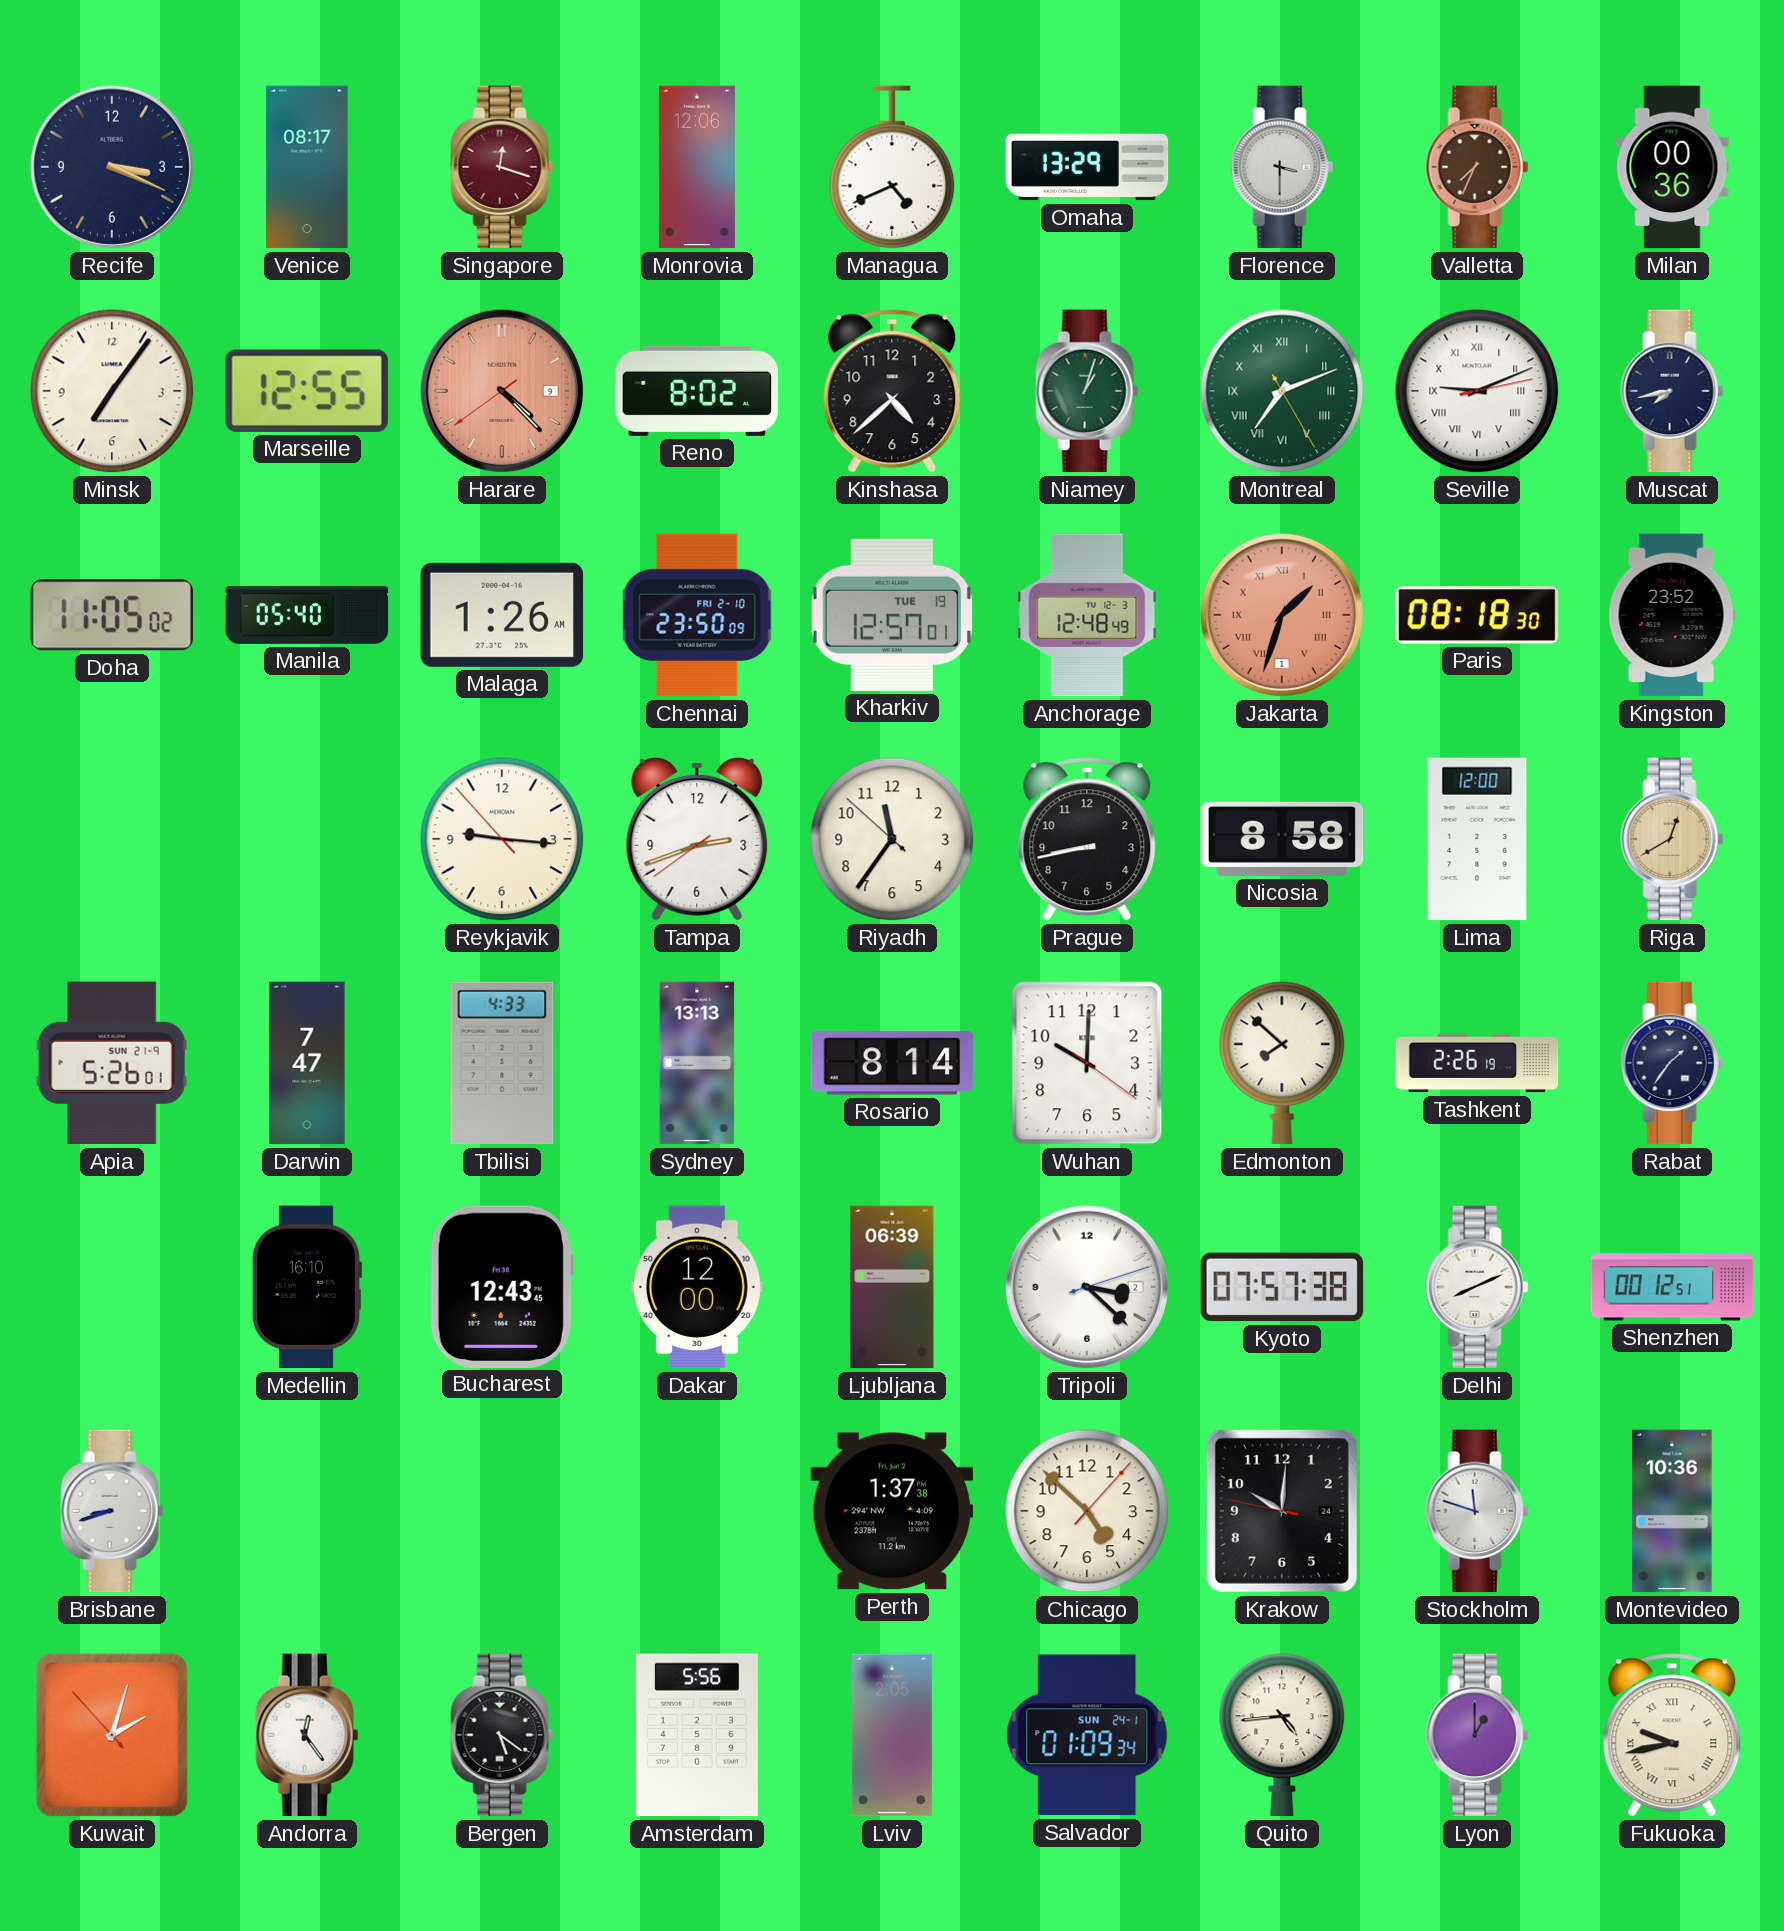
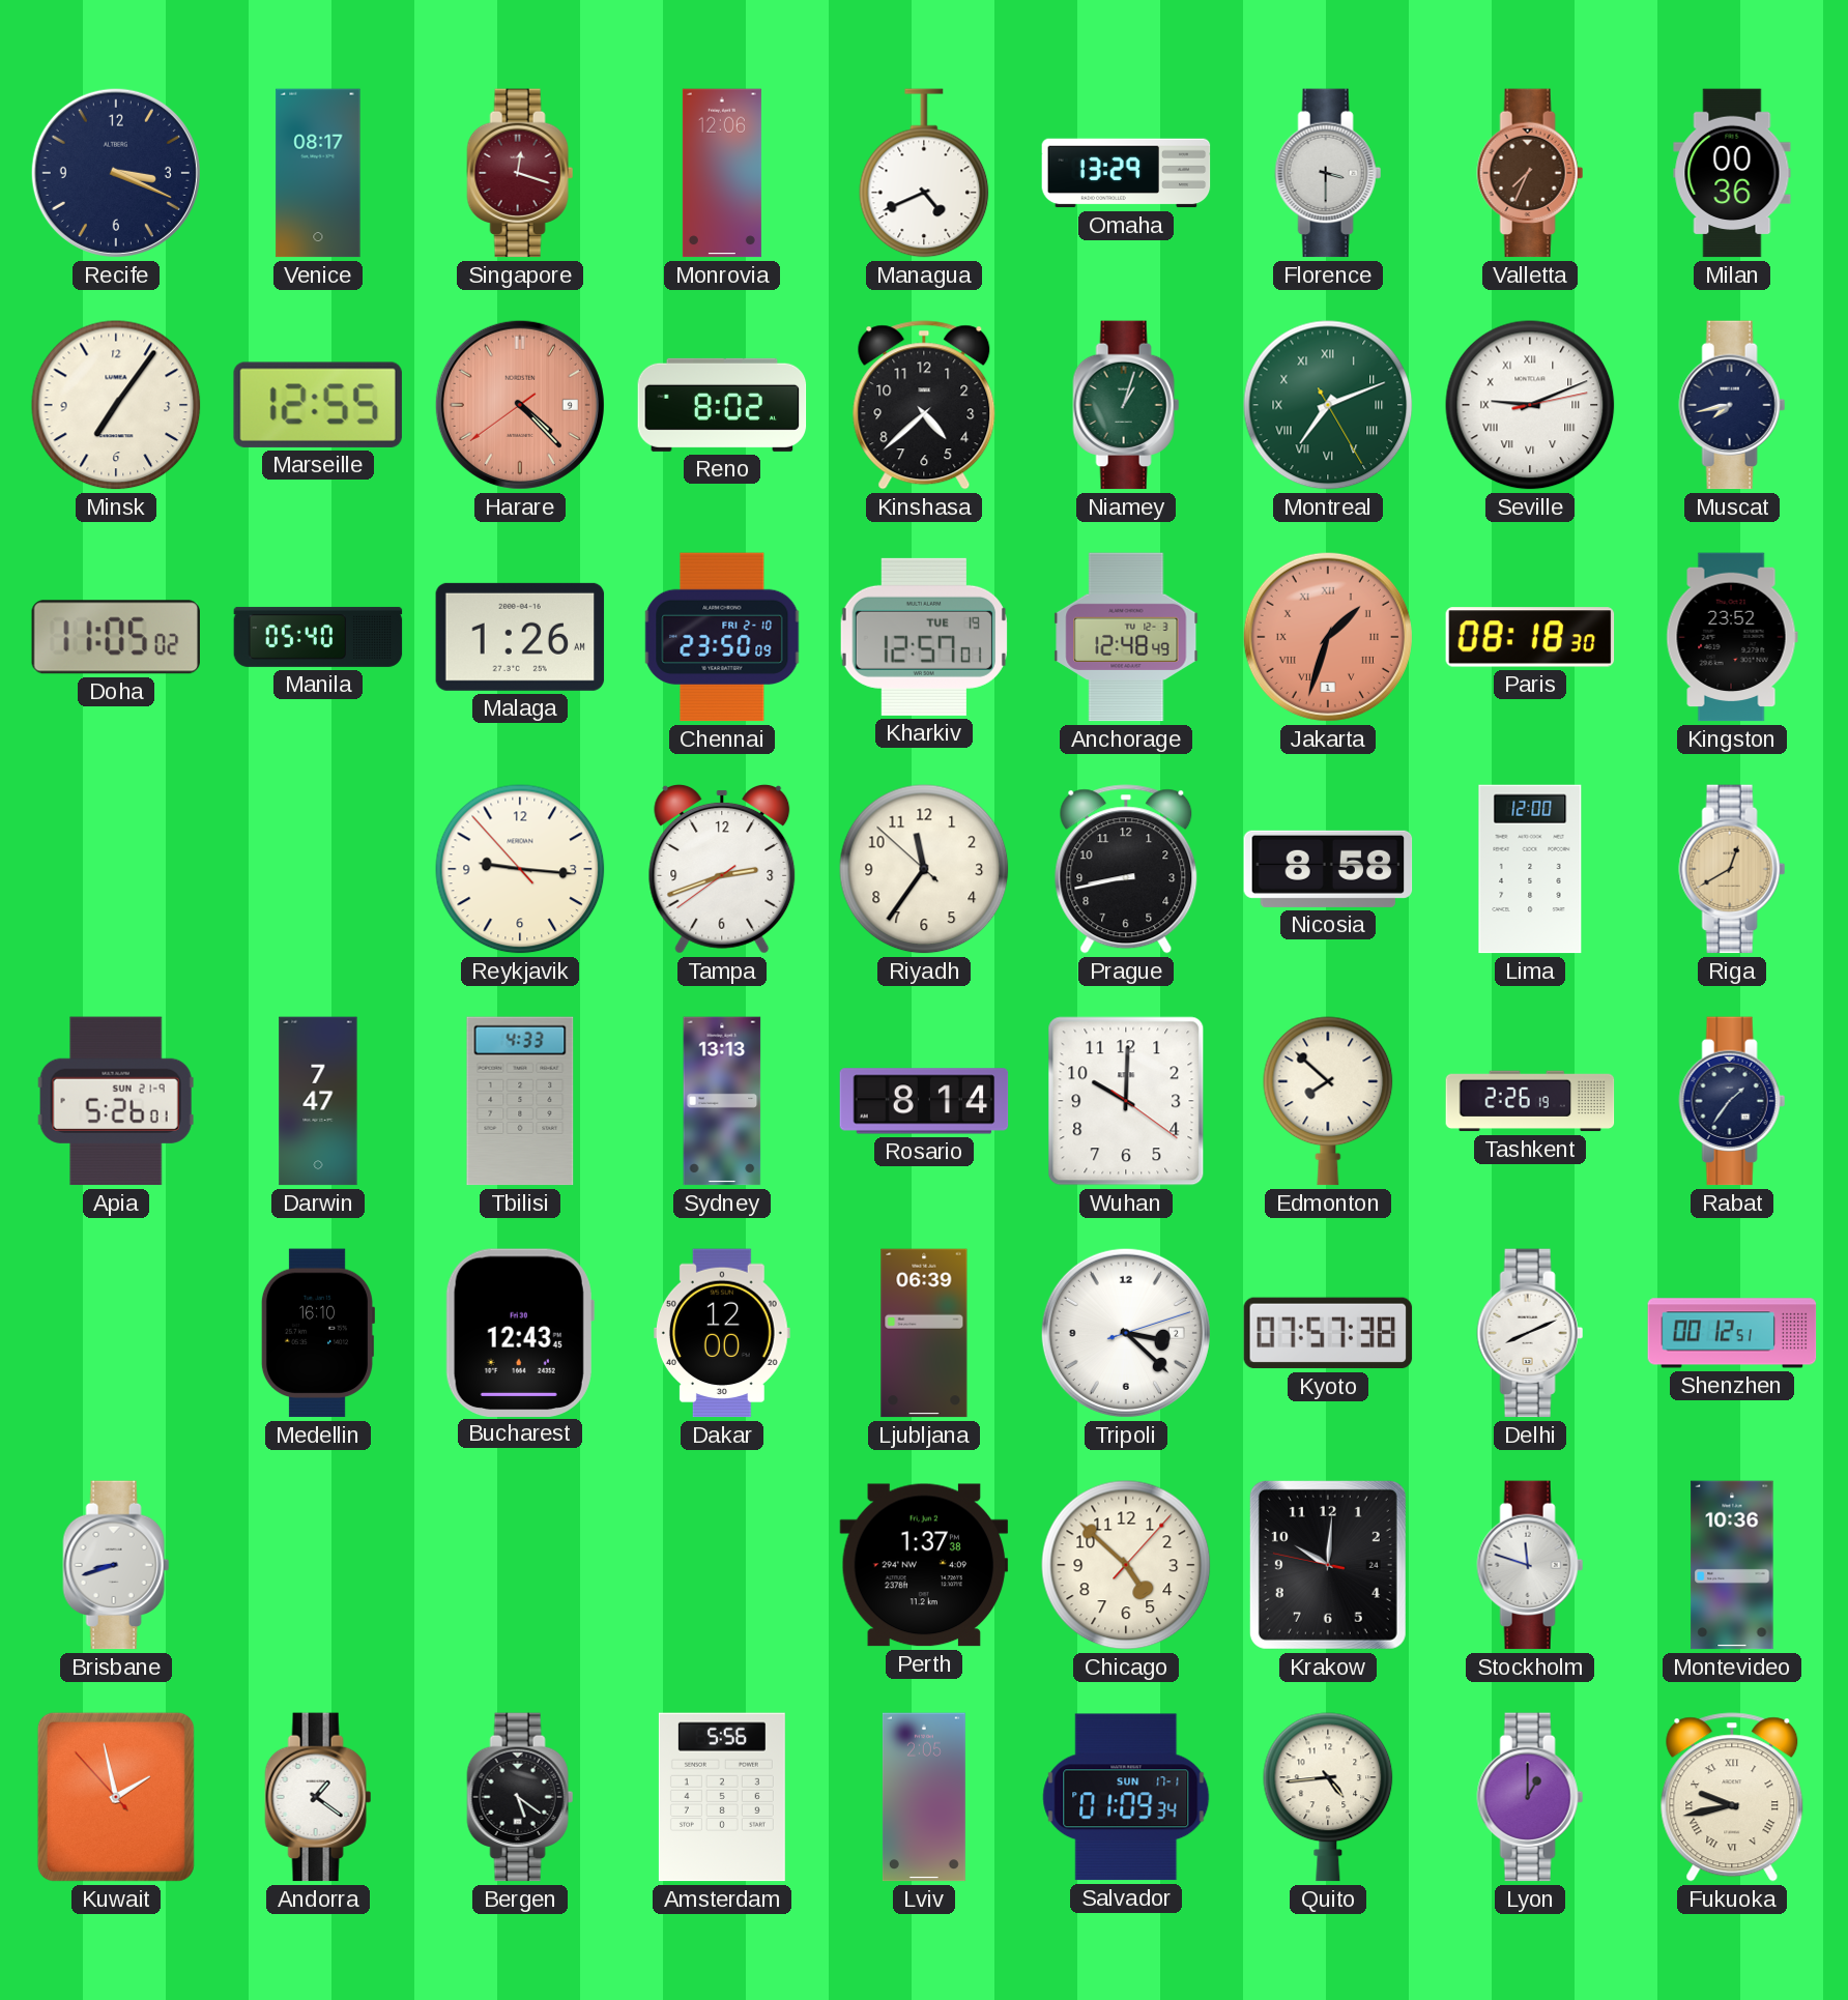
Kuwait: 2:02 -> 1:57 (116, 1797)
Andorra: 12:24 -> 1:21 (318, 1797)
Salvador date: SUN 24-1 -> SUN 17-1 (1126, 1797)
